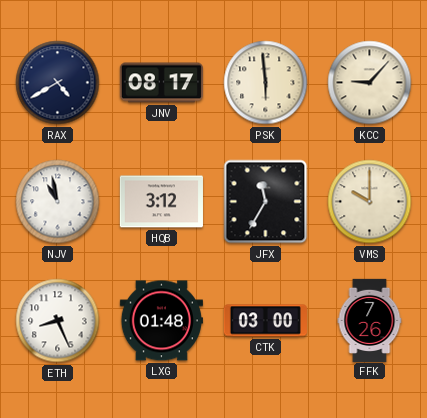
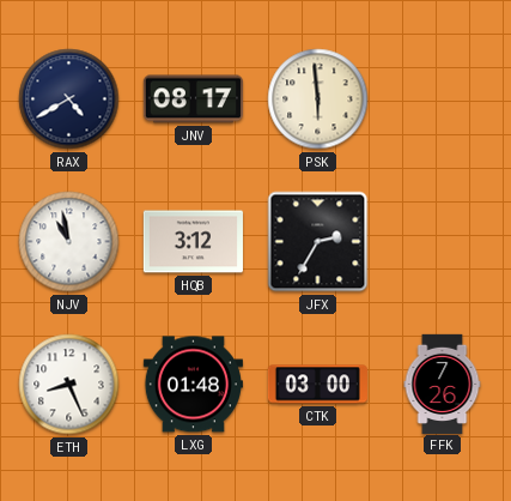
KCC: 9:07 -> none (370, 83)
JFX: 11:35 -> 2:35 (318, 242)
VMS: 10:00 -> none (370, 202)
